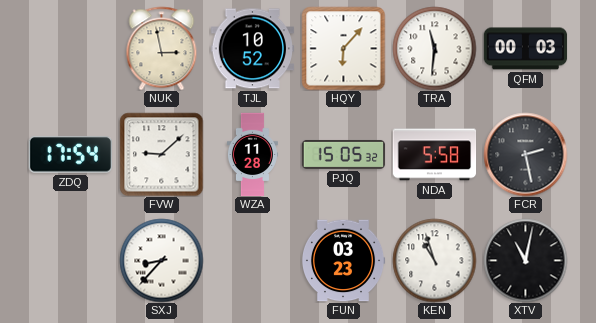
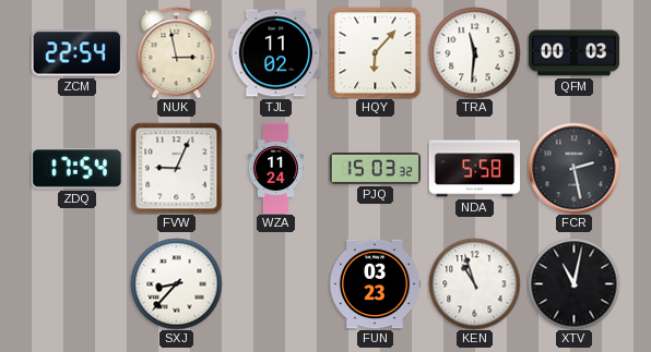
ZCM: none -> 22:54 (76, 53)
TJL: 10:52 -> 11:02 (275, 53)
FVW: 9:08 -> 9:04 (176, 168)
WZA: 11:28 -> 11:24 (275, 168)
PJQ: 15:05 -> 15:03 (375, 168)
